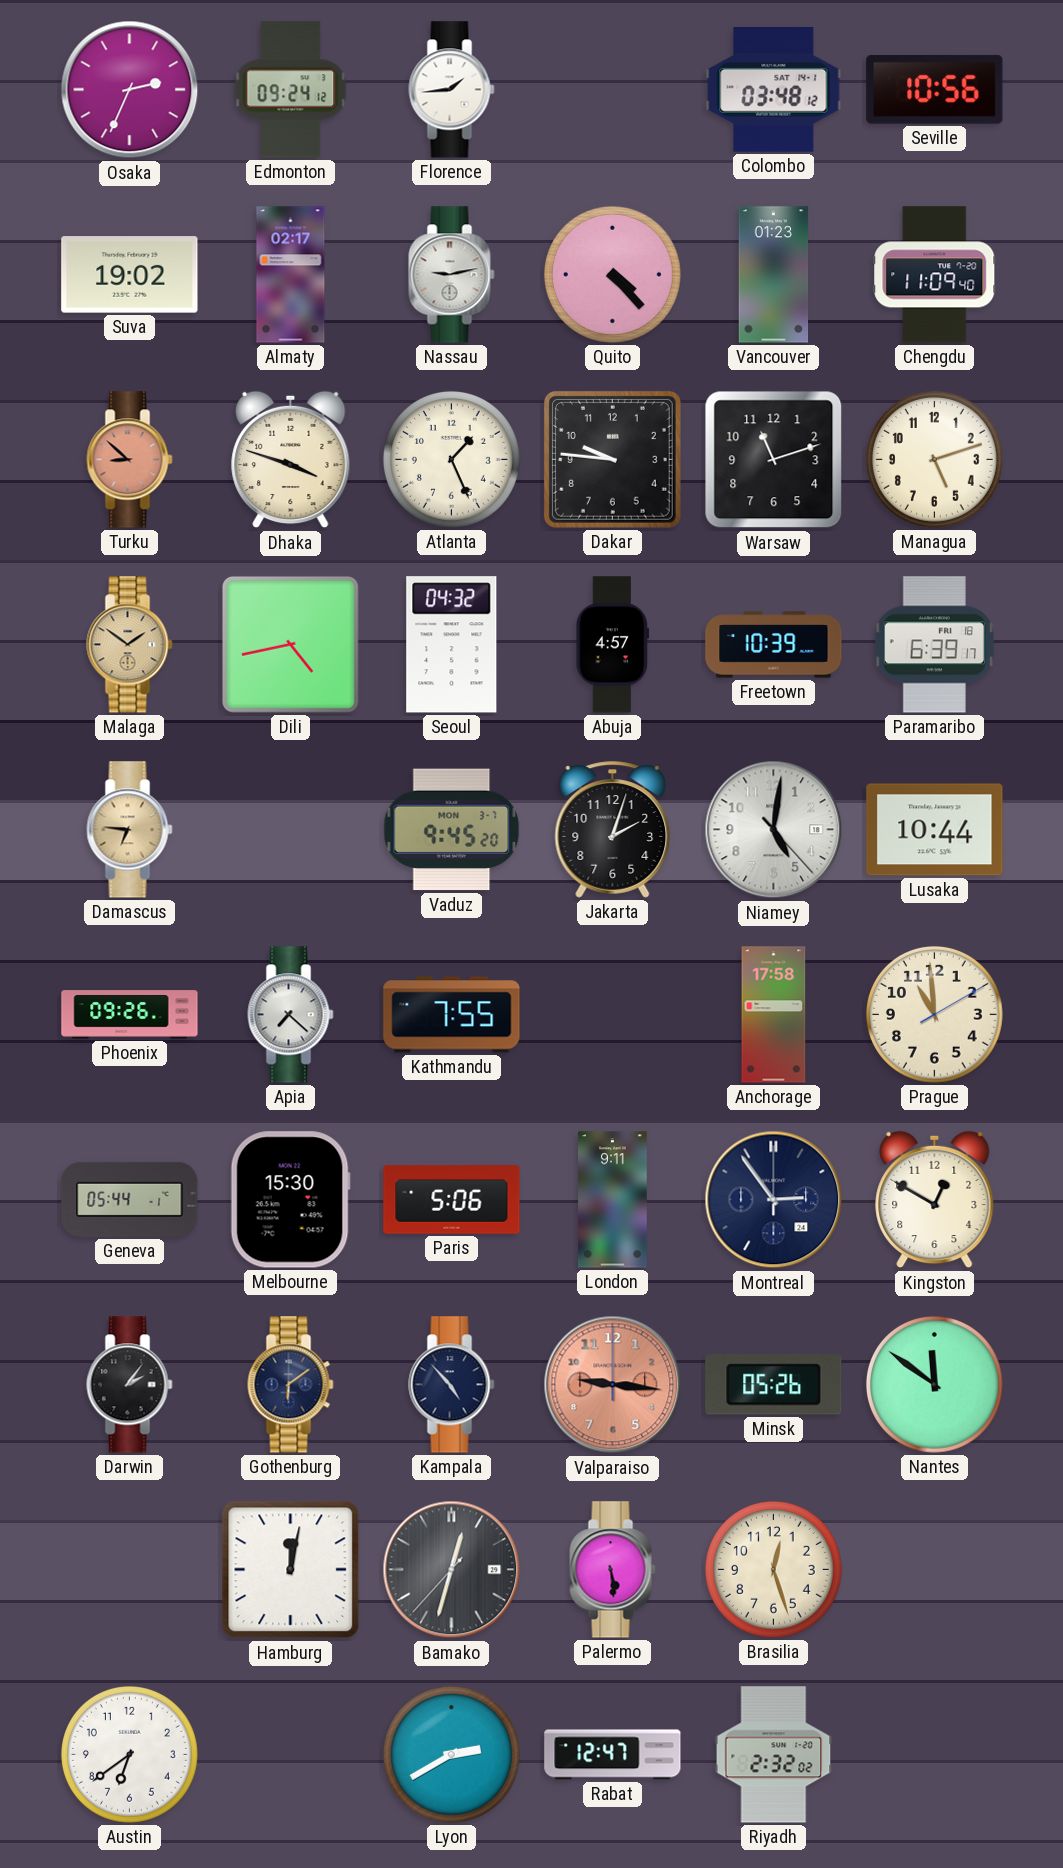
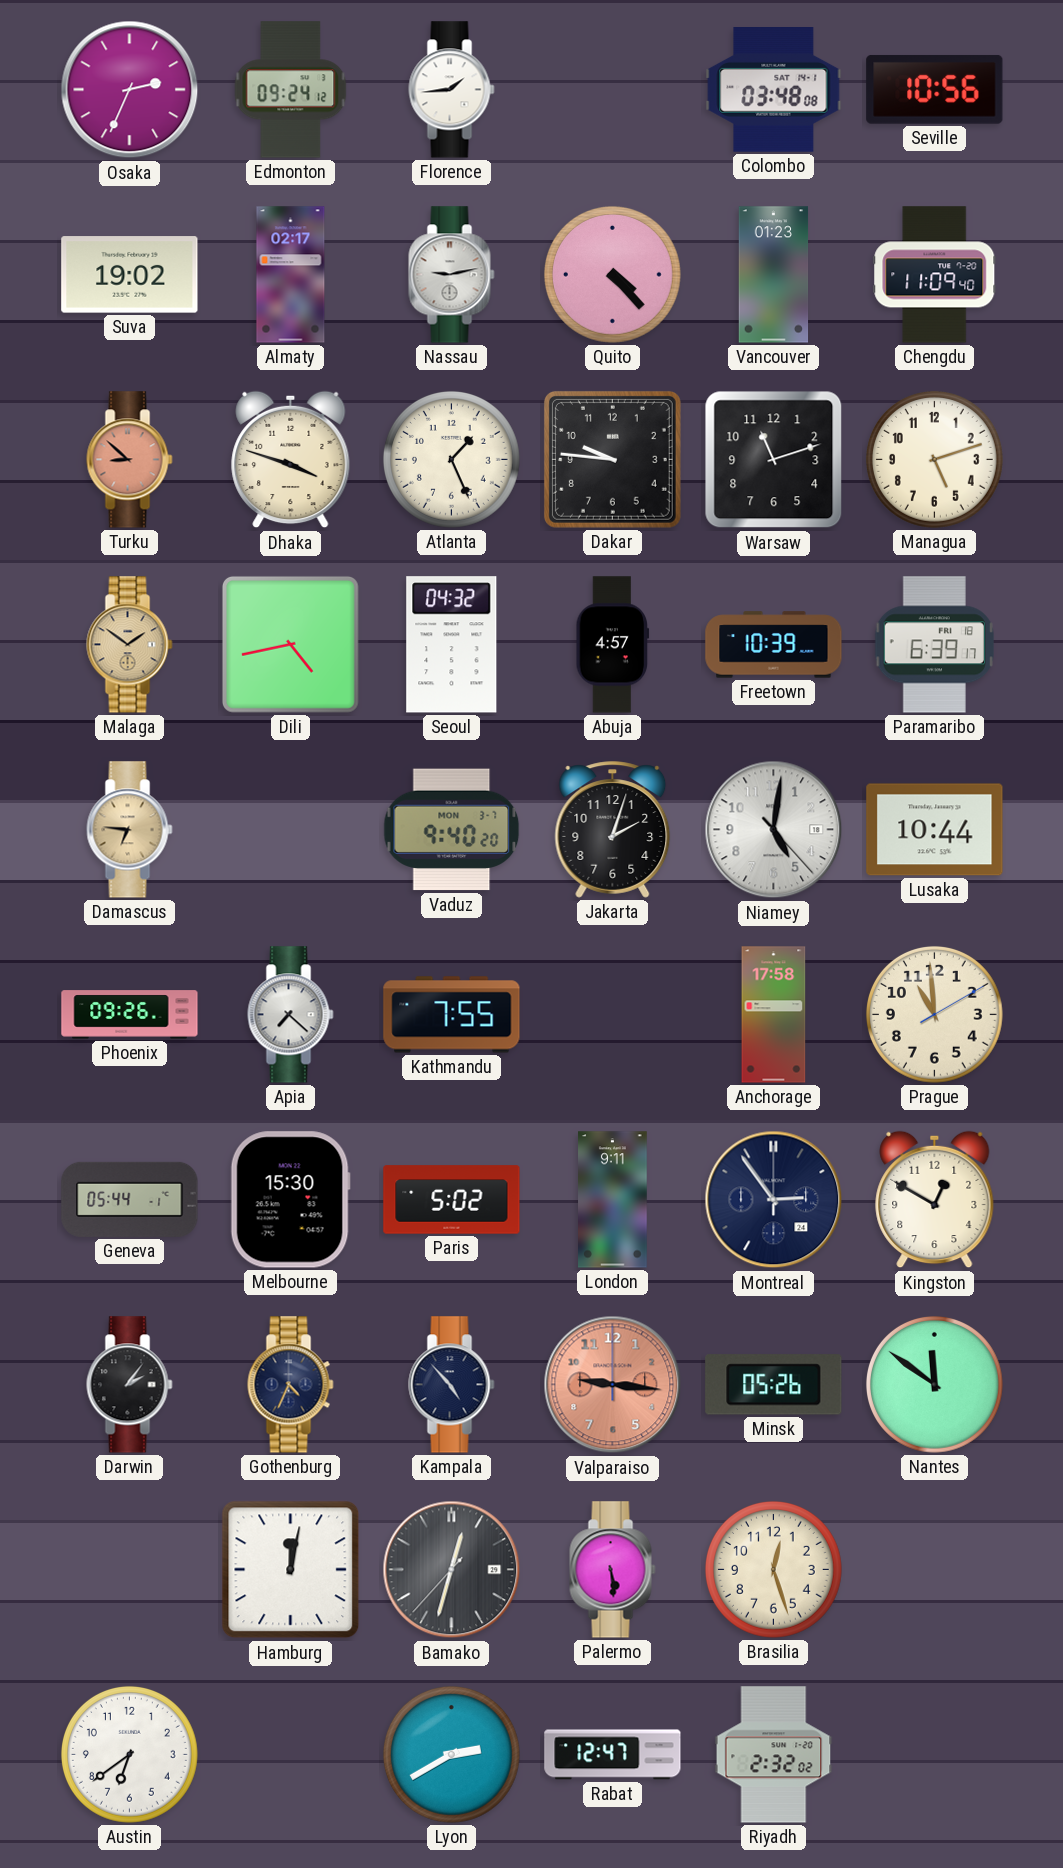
Colombo: 03:48:12 -> 03:48:08 (774, 90)
Vaduz: 9:45 -> 9:40 (452, 830)
Paris: 5:06 -> 5:02 (452, 1200)
Gothenburg: 6:09 -> 4:34 (291, 1385)
